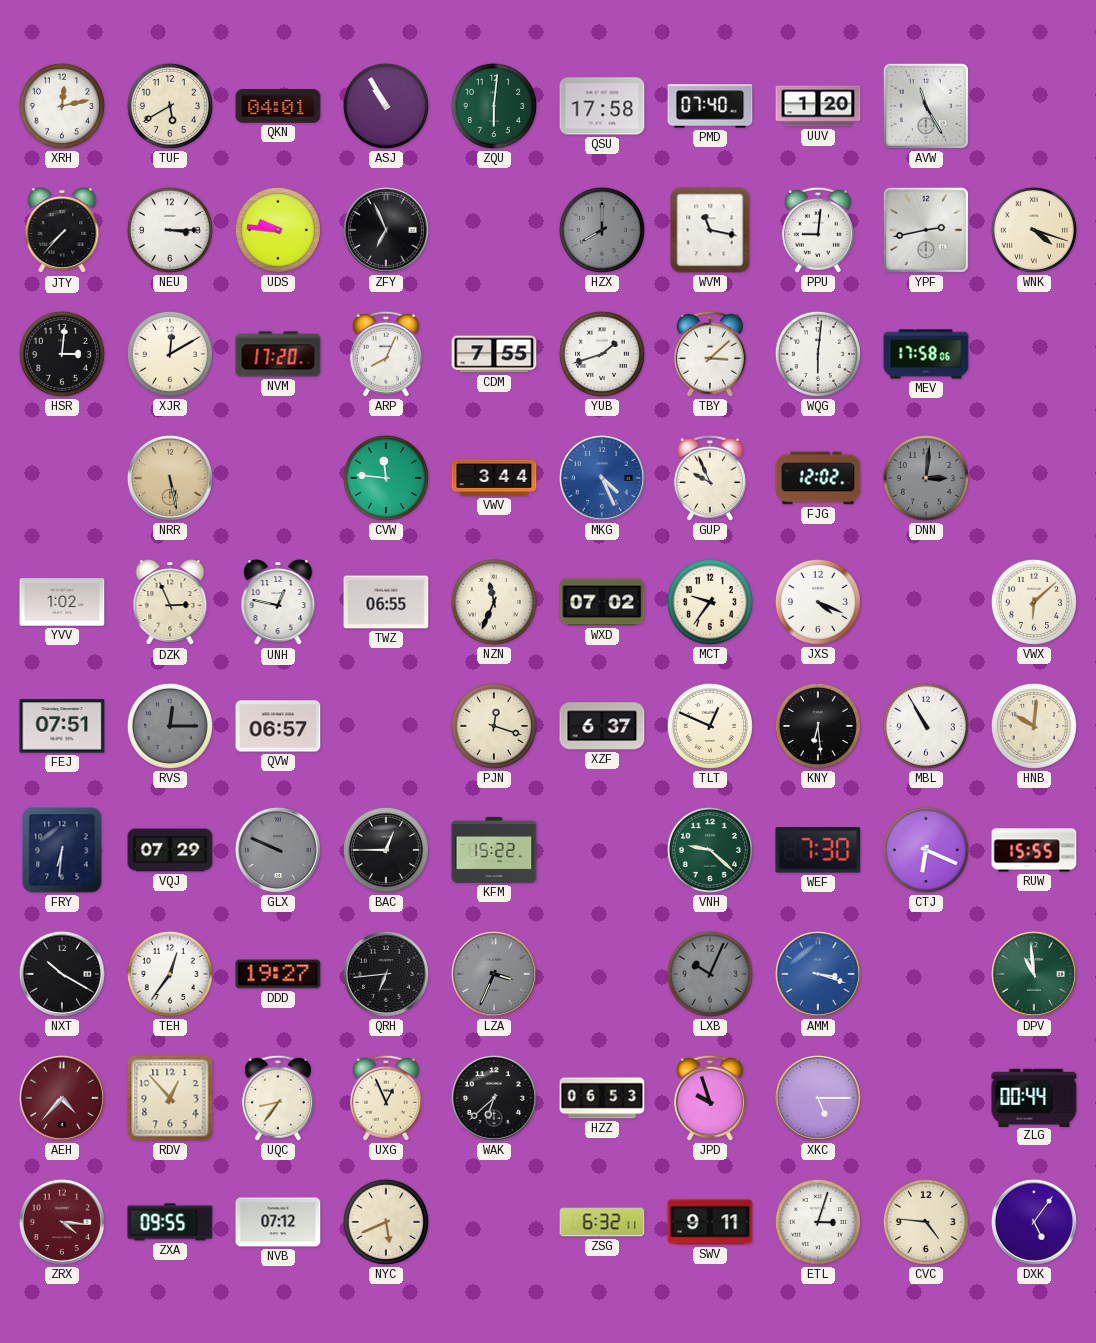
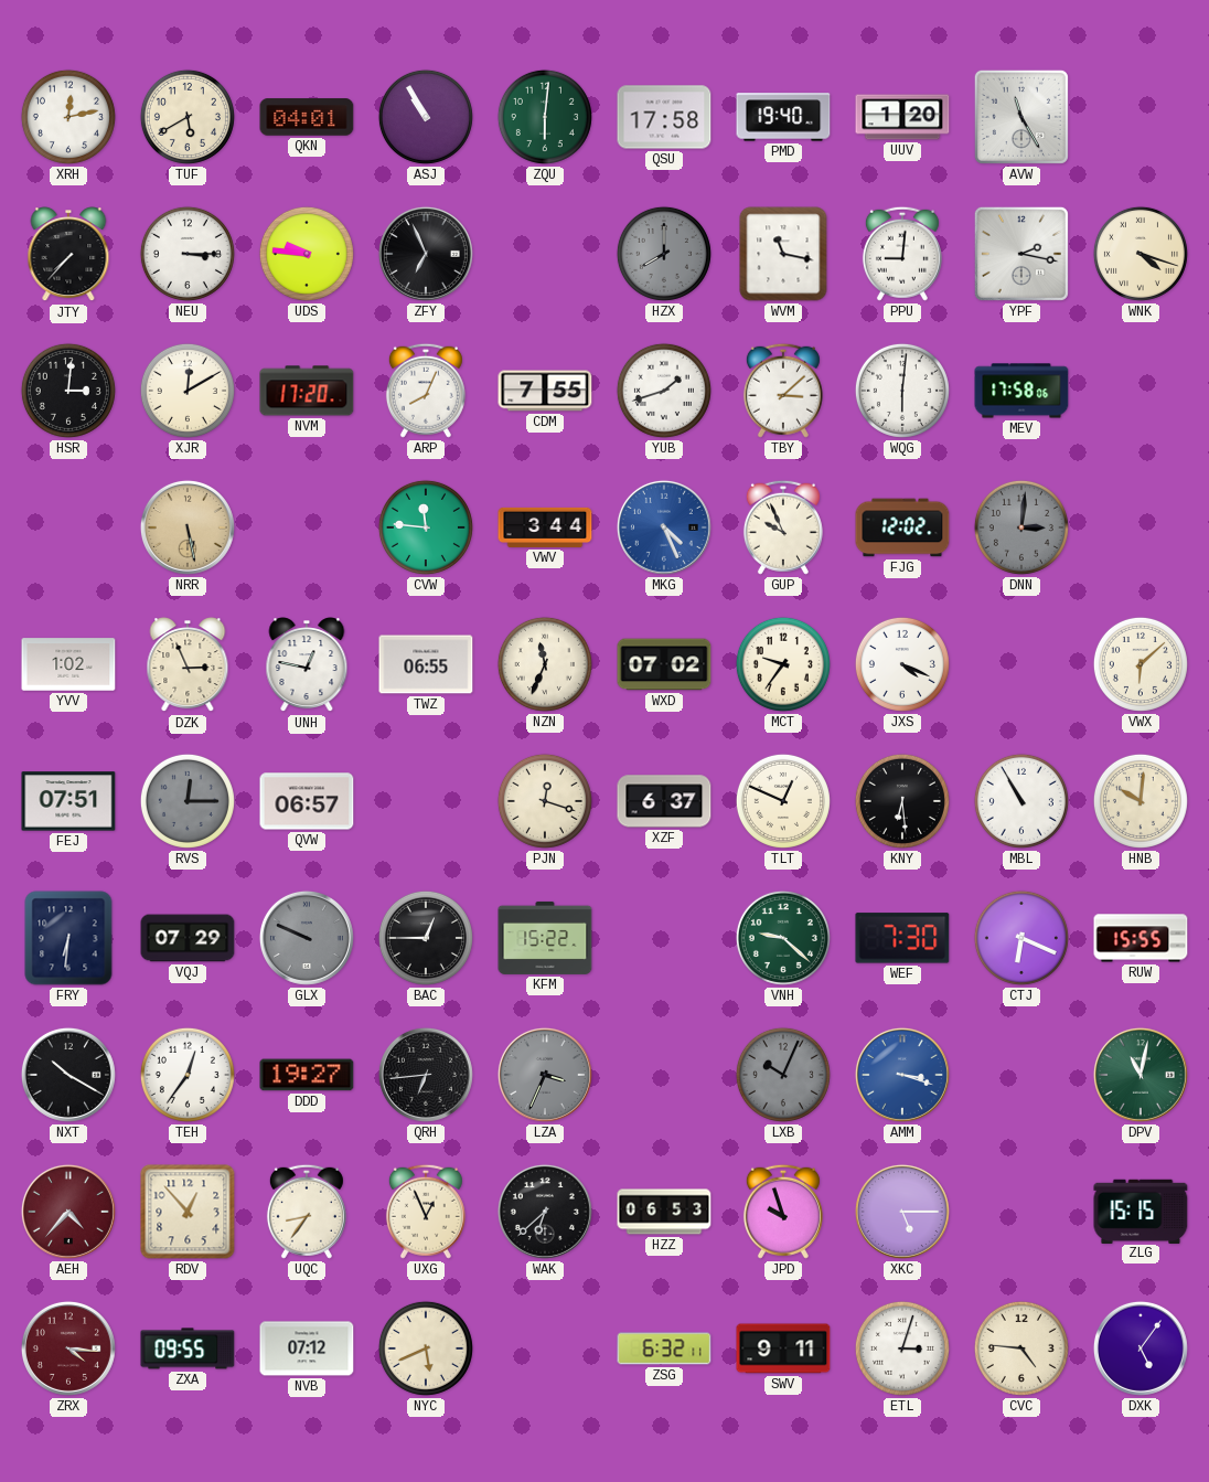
PMD: 07:40 -> 19:40 (783, 117)
YPF: 2:43 -> 2:17 (1021, 254)
DPV: 10:59 -> 11:02 (1141, 1075)
ZLG: 00:44 -> 15:15 (1141, 1211)
